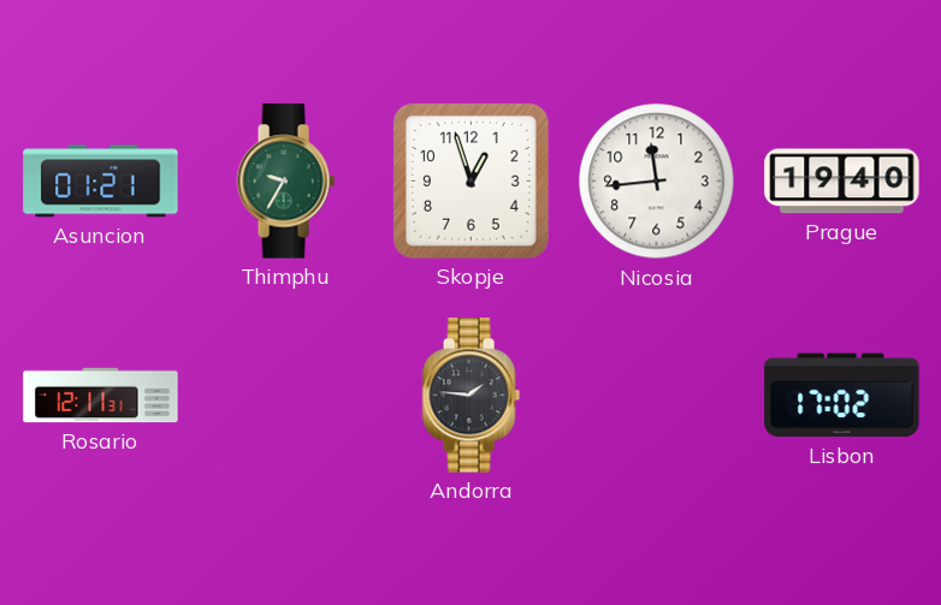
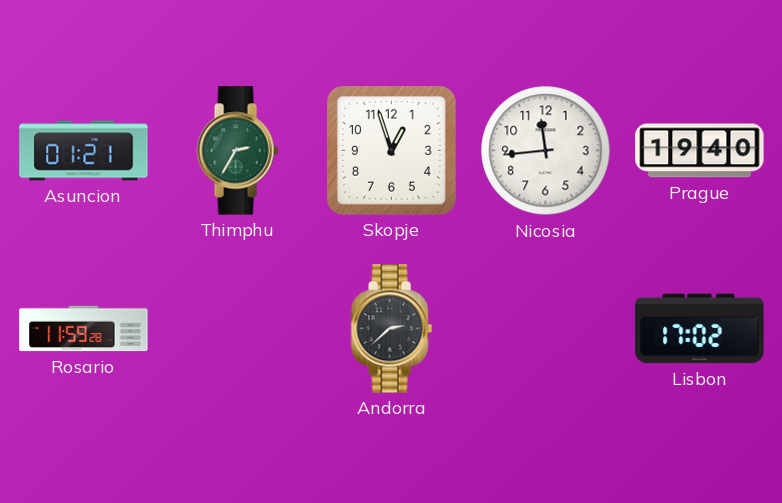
Thimphu: 9:35 -> 2:35 (237, 151)
Rosario: 12:11 -> 11:59 (84, 329)
Andorra: 1:46 -> 2:38 (391, 329)
